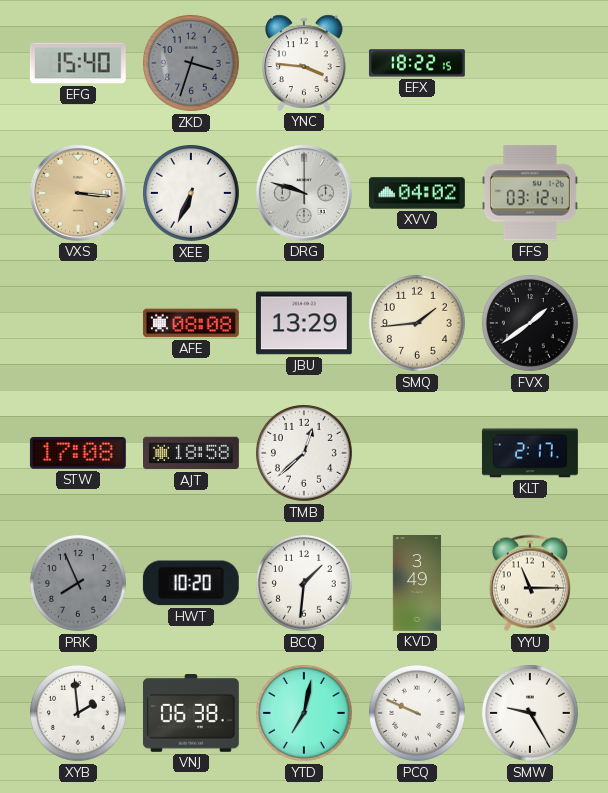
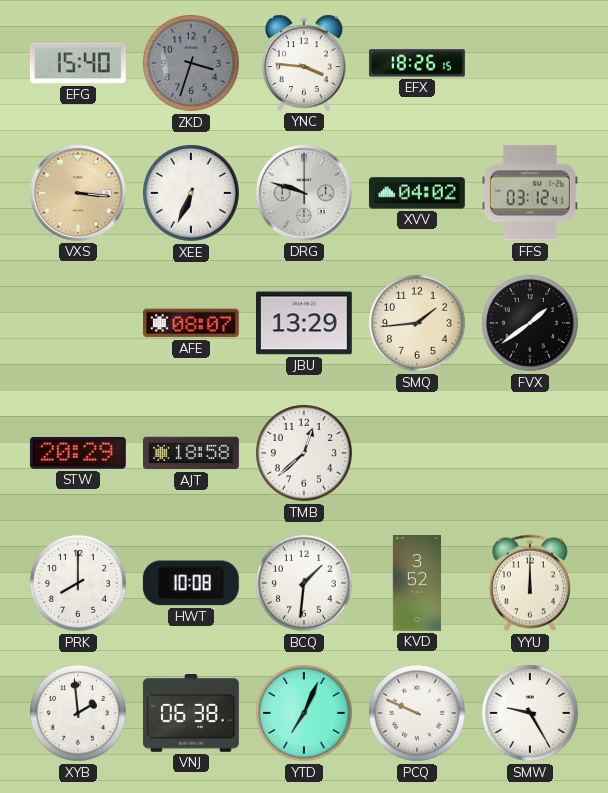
EFX: 18:22 -> 18:26 (417, 63)
AFE: 08:08 -> 08:07 (191, 323)
STW: 17:08 -> 20:29 (78, 453)
KLT: 2:17 -> none (530, 453)
PRK: 7:56 -> 8:00 (79, 584)
PRK dial: grey -> white (79, 584)
HWT: 10:20 -> 10:08 (191, 583)
KVD: 3:49 -> 3:52 (416, 584)
YYU: 11:15 -> 12:00 (530, 583)
YTD: 7:02 -> 7:04 (305, 714)
